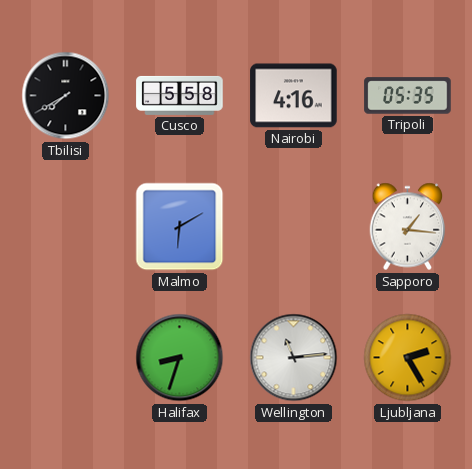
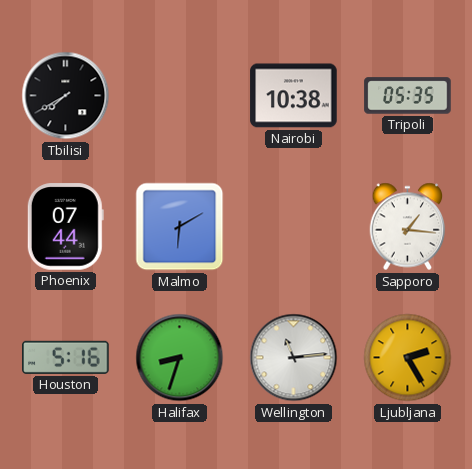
Cusco: 5:58 -> none (180, 95)
Nairobi: 4:16 -> 10:38 (294, 96)
Phoenix: none -> 07:44 (65, 227)
Houston: none -> 5:16 (66, 357)
